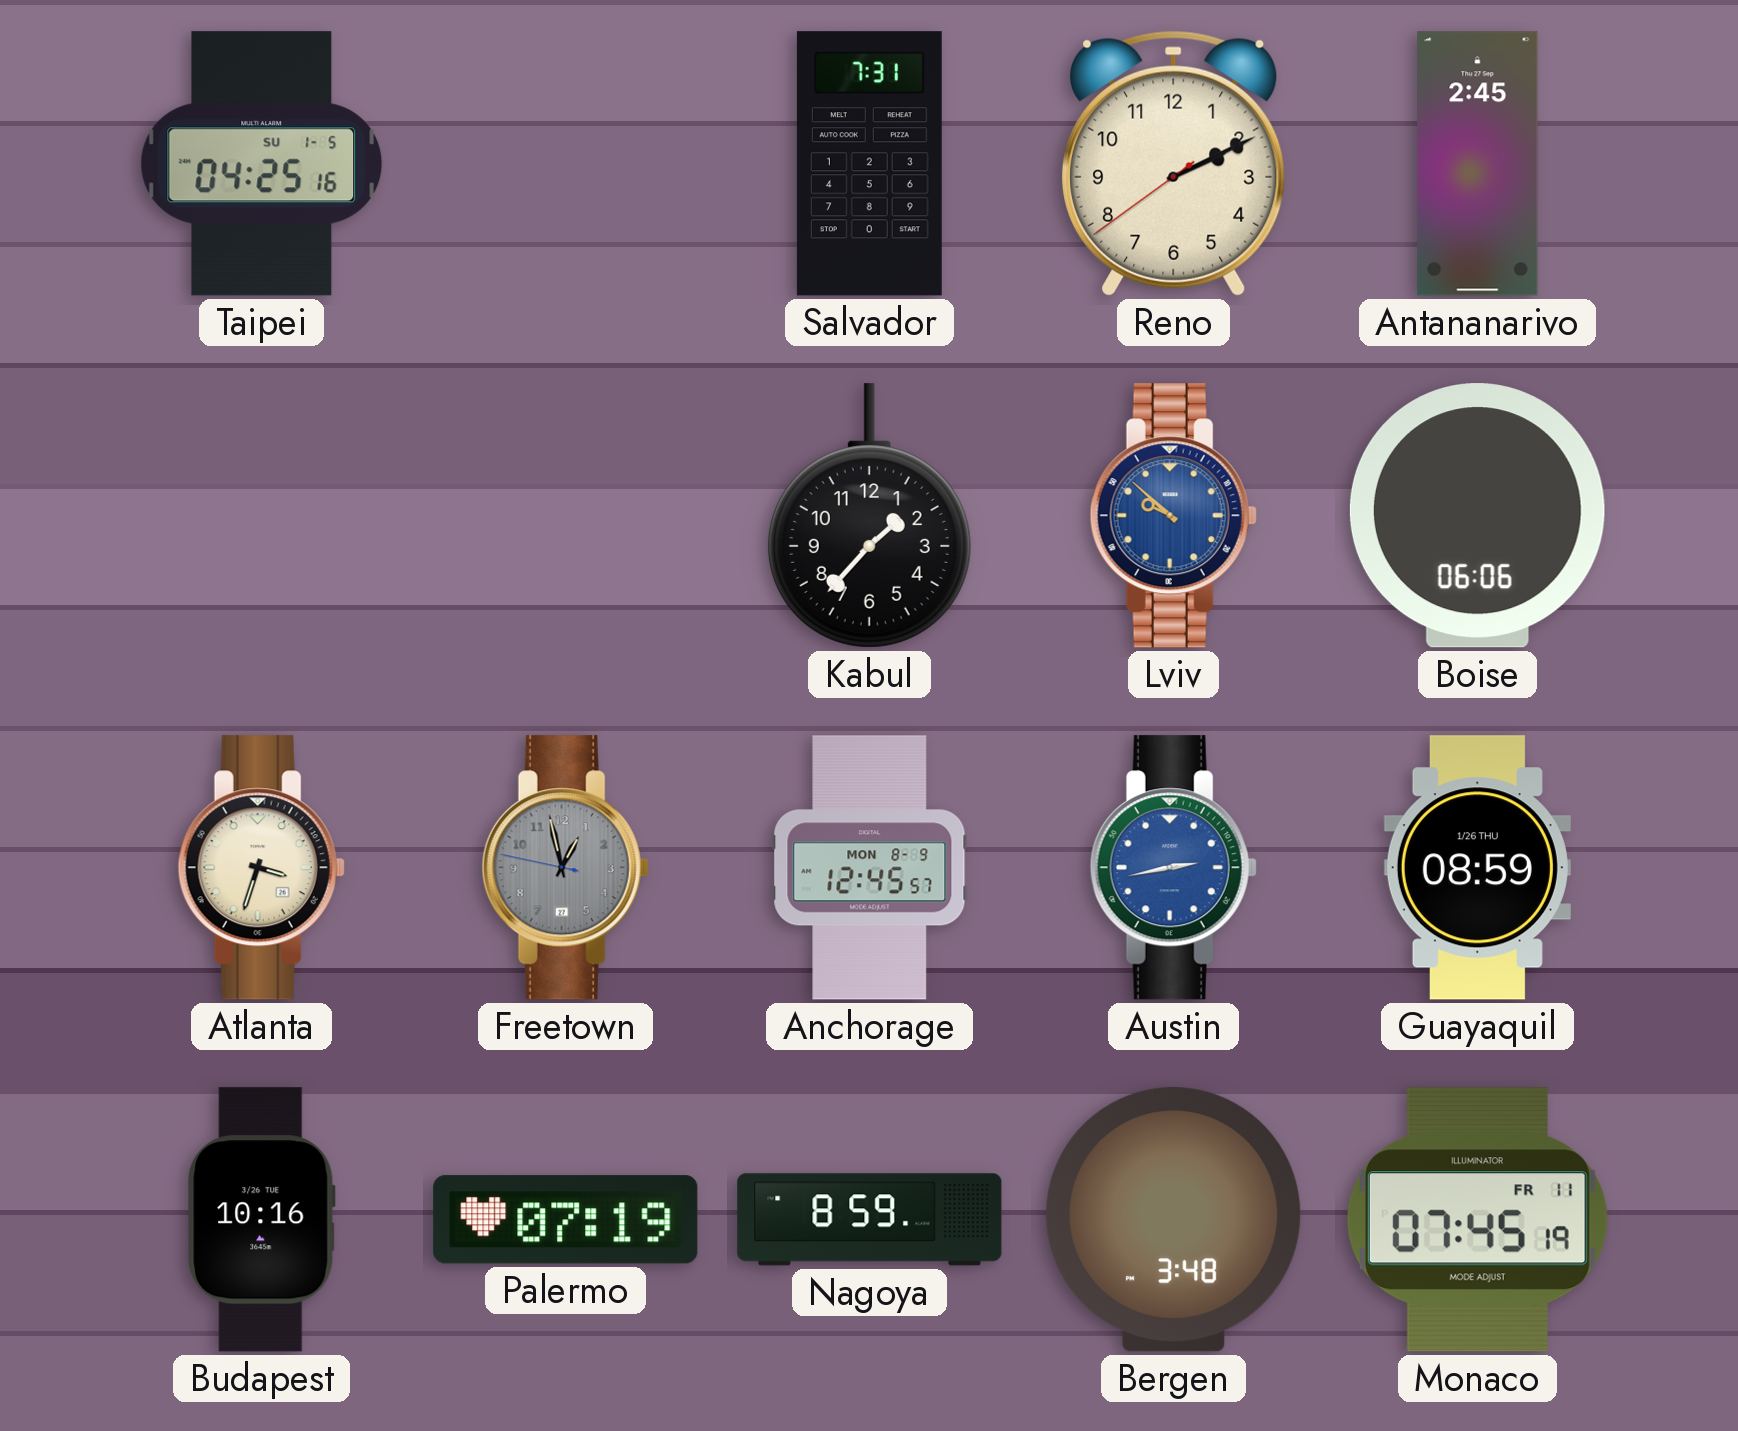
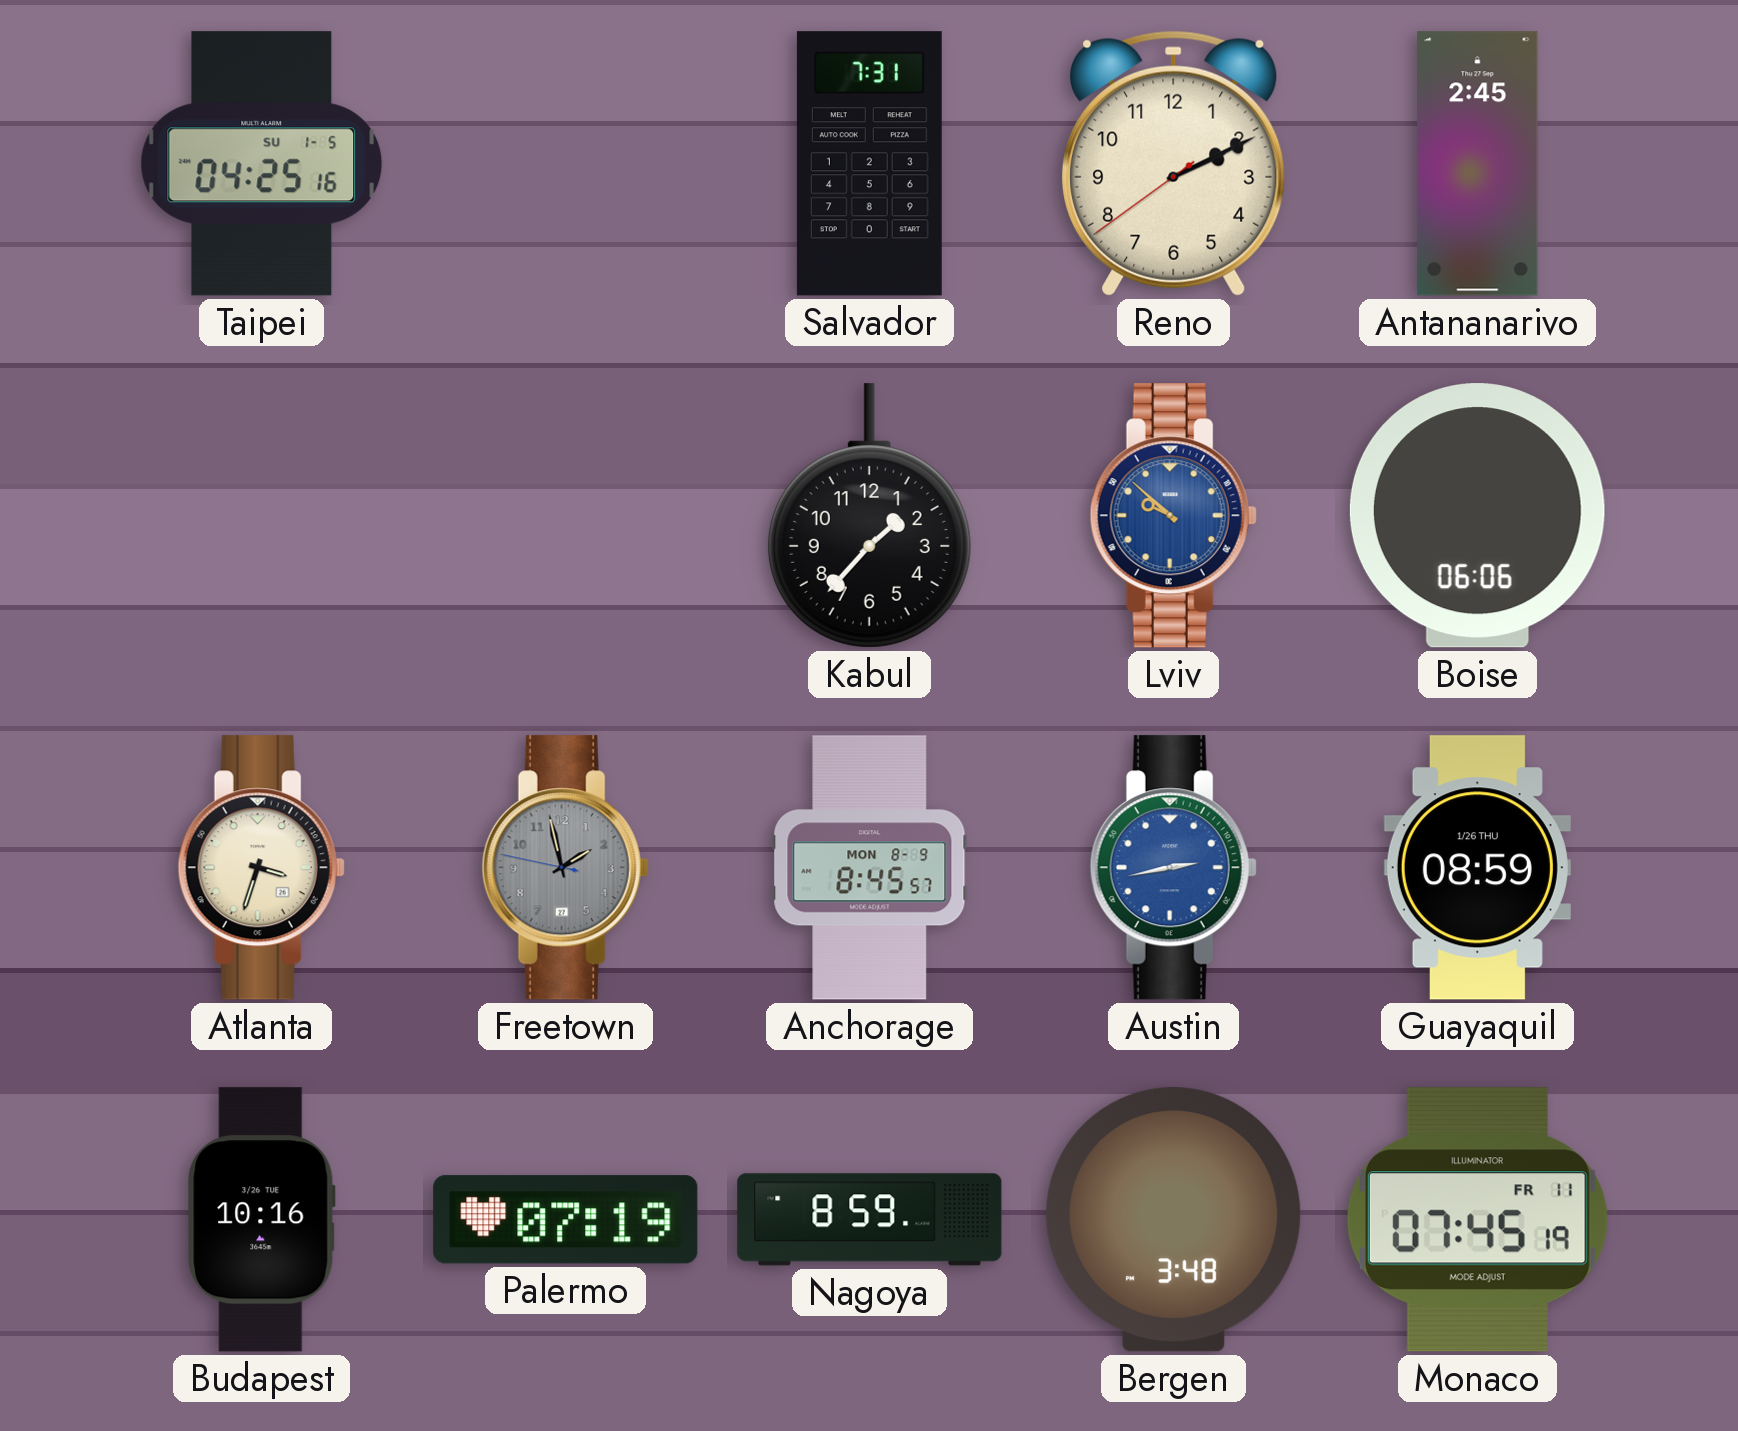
Freetown: 12:57 -> 1:57 (565, 868)
Anchorage: 12:45 -> 8:45 (870, 868)
